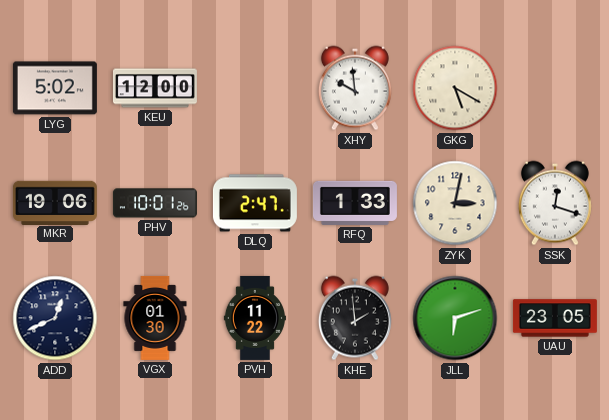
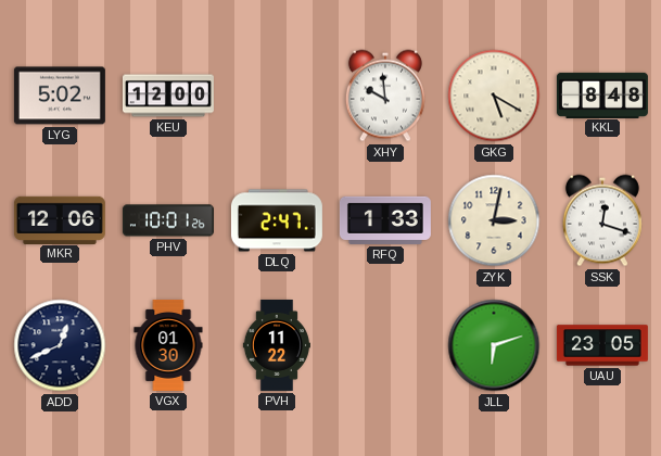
KKL: none -> 8:48 (602, 94)
MKR: 19:06 -> 12:06 (60, 219)
KHE: 1:59 -> none (355, 318)
